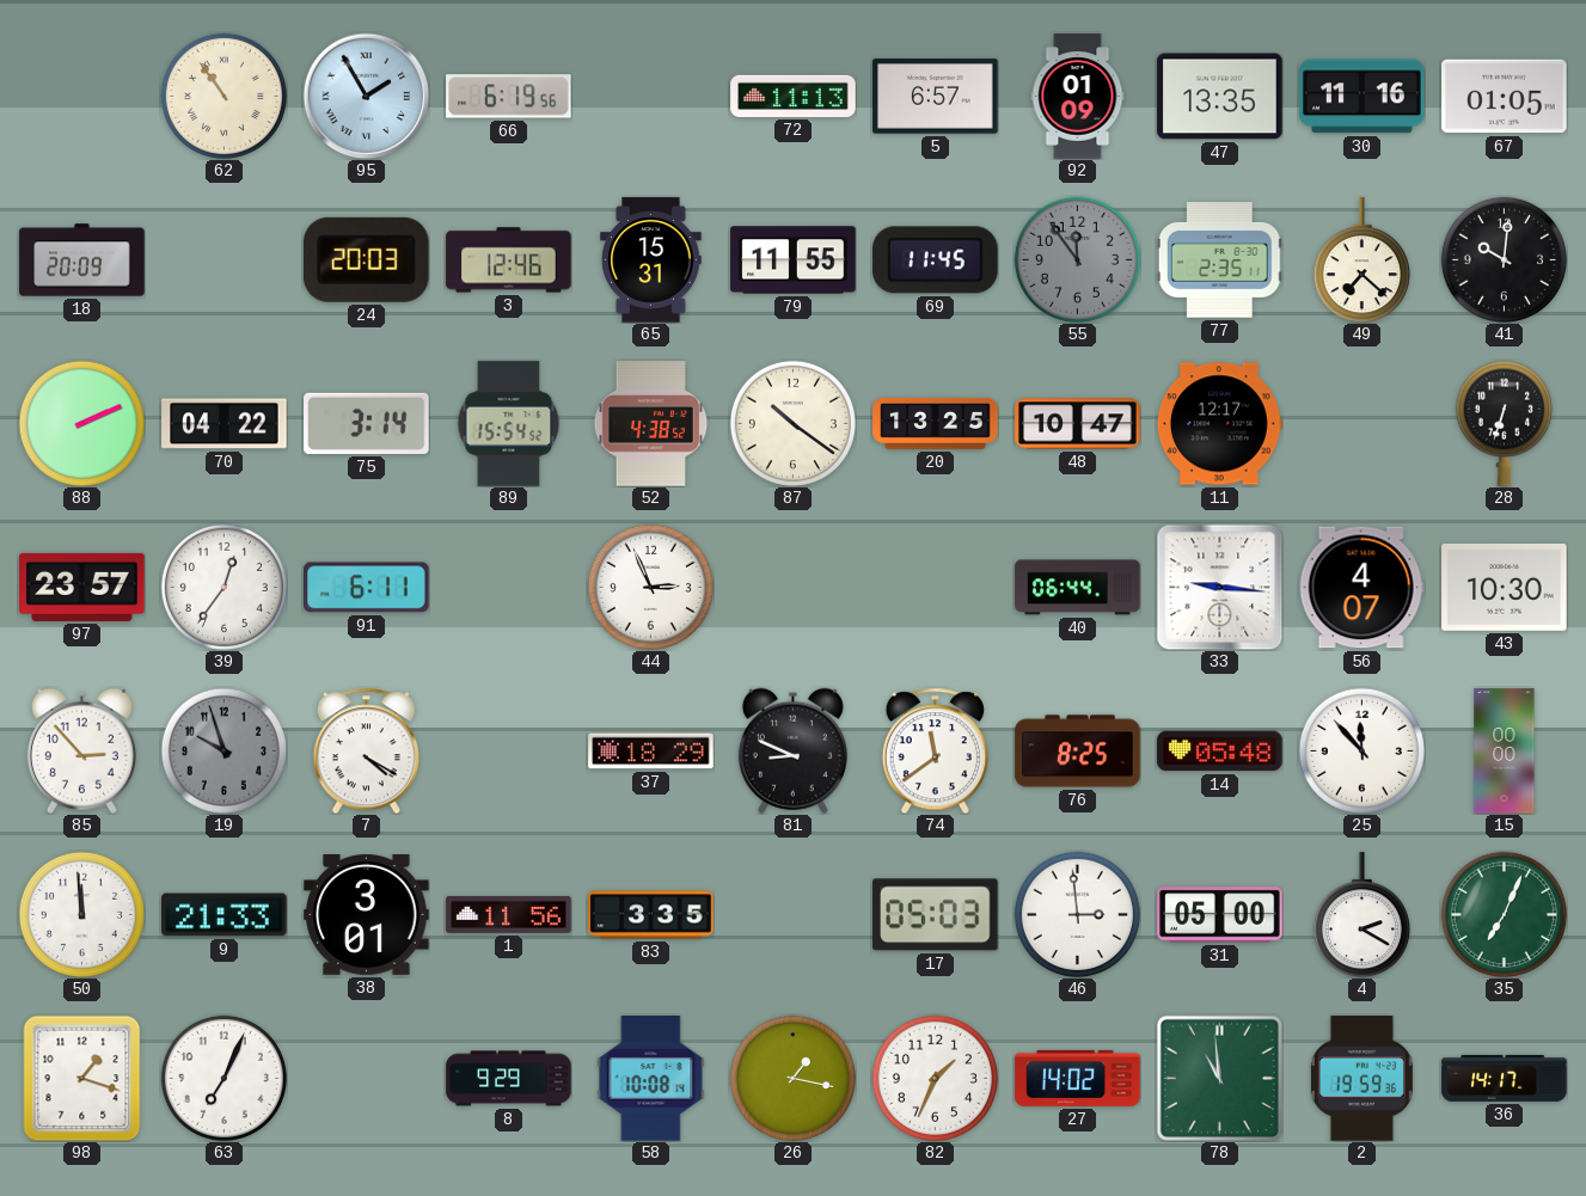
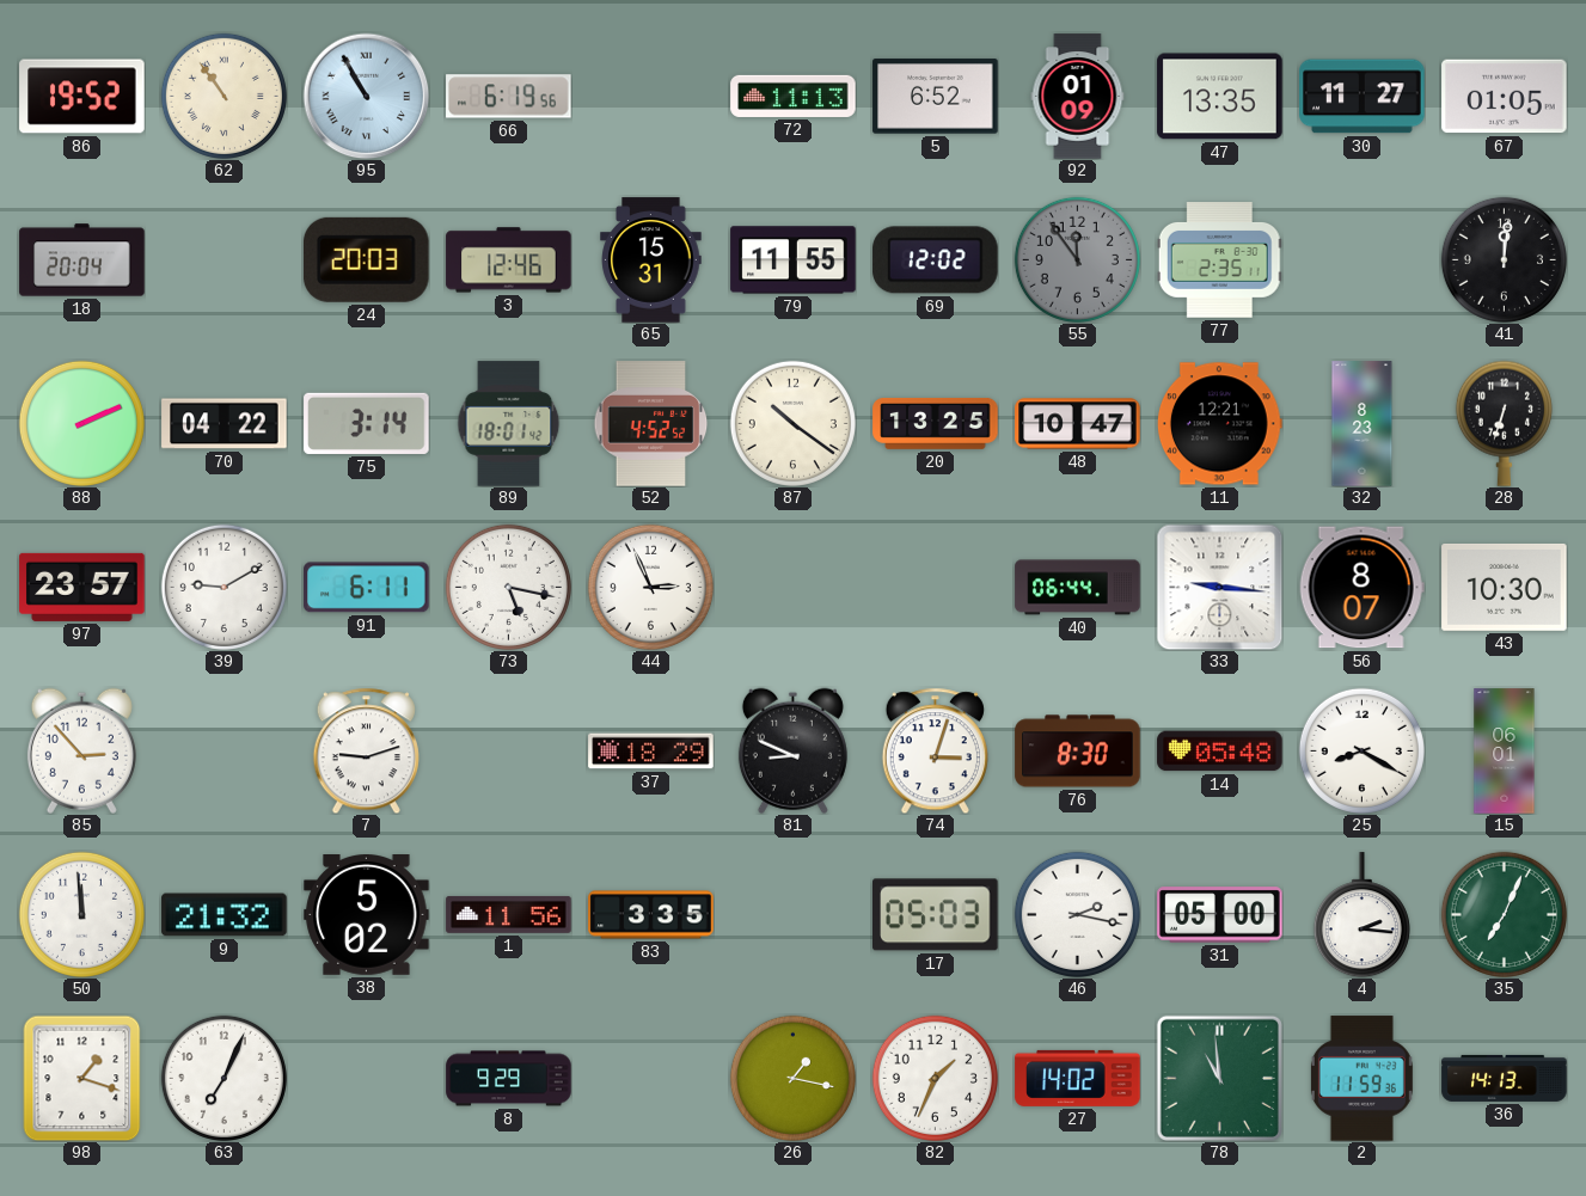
86: none -> 19:52 (82, 97)
95: 1:55 -> 10:55 (366, 96)
5: 6:57 -> 6:52 (936, 97)
30: 11:16 -> 11:27 (1363, 97)
18: 20:09 -> 20:04 (82, 260)
69: 11:45 -> 12:02 (936, 260)
49: 7:22 -> none (1361, 260)
41: 10:01 -> 12:01 (1504, 259)
89: 15:54 -> 18:01 (509, 424)
52: 4:38 -> 4:52 (651, 424)
11: 12:17 -> 12:21 (1219, 424)
32: none -> 8:23 (1363, 424)
39: 12:36 -> 9:10 (223, 587)
73: none -> 5:17 (508, 587)
56: 4:07 -> 8:07 (1361, 588)
19: 9:57 -> none (223, 750)
7: 4:20 -> 9:12 (366, 750)
74: 11:39 -> 3:03 (935, 750)
76: 8:25 -> 8:30 (1078, 752)
25: 11:53 -> 8:20 (1361, 750)
15: 00:00 -> 06:01 (1505, 752)
9: 21:33 -> 21:32 (225, 915)
38: 3:01 -> 5:02 (367, 915)
46: 2:59 -> 2:17 (1077, 914)
4: 2:20 -> 2:16 (1361, 915)
58: 10:08 -> none (651, 1079)
2: 19:59 -> 11:59 (1361, 1079)
36: 14:17 -> 14:13 (1505, 1078)
